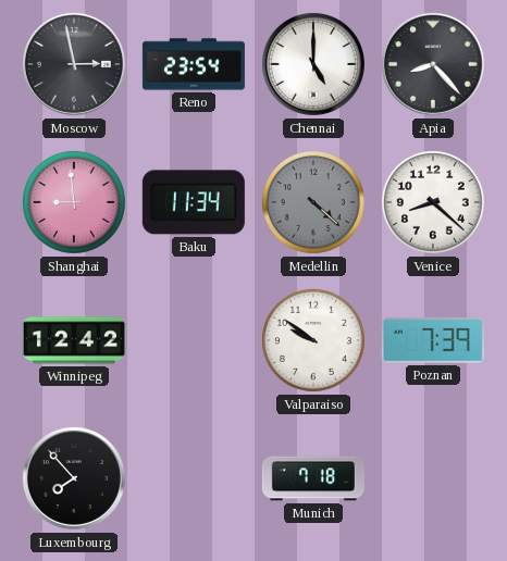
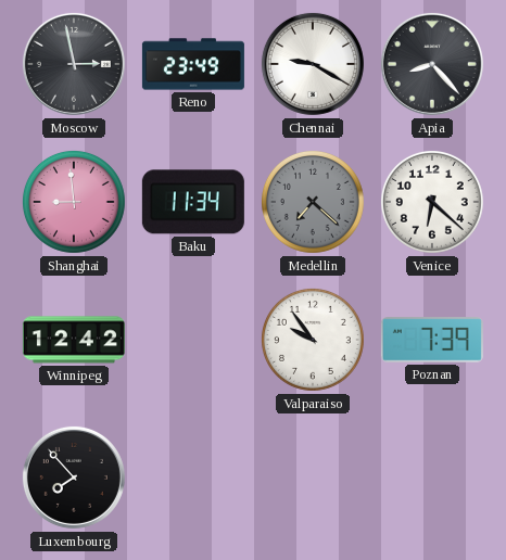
Reno: 23:54 -> 23:49 (193, 64)
Chennai: 5:00 -> 9:20 (313, 64)
Medellin: 4:22 -> 7:22 (313, 202)
Venice: 8:22 -> 6:22 (432, 202)
Valparaiso: 9:51 -> 9:54 (313, 340)
Munich: 7:18 -> none (313, 478)
